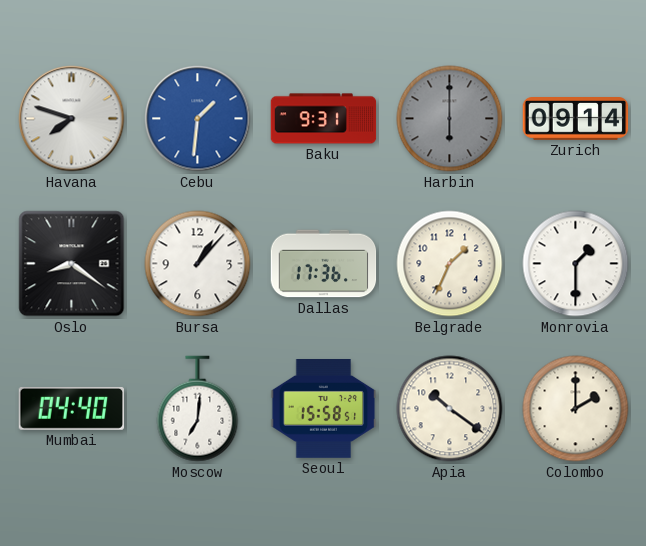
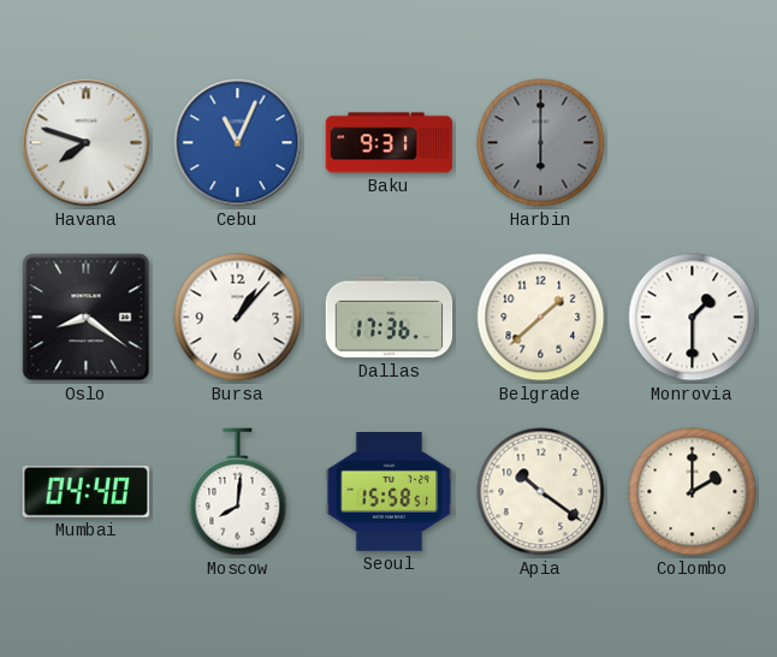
Cebu: 1:31 -> 11:04 (238, 143)
Zurich: 09:14 -> none (576, 119)
Belgrade: 1:34 -> 1:38 (541, 318)
Moscow: 7:01 -> 8:01 (238, 492)
